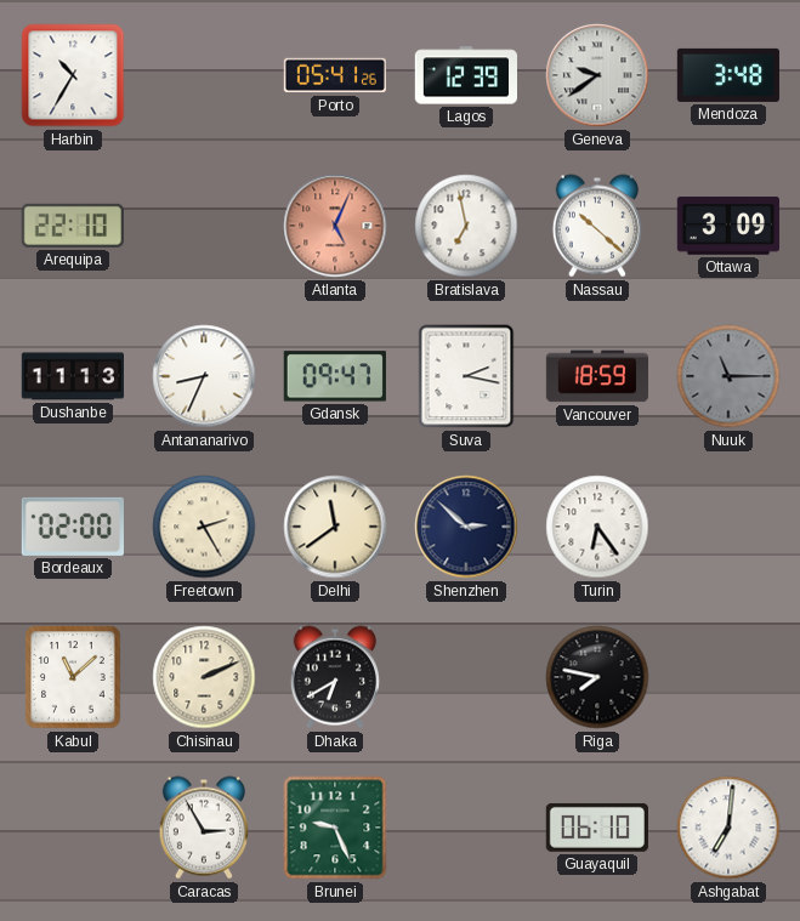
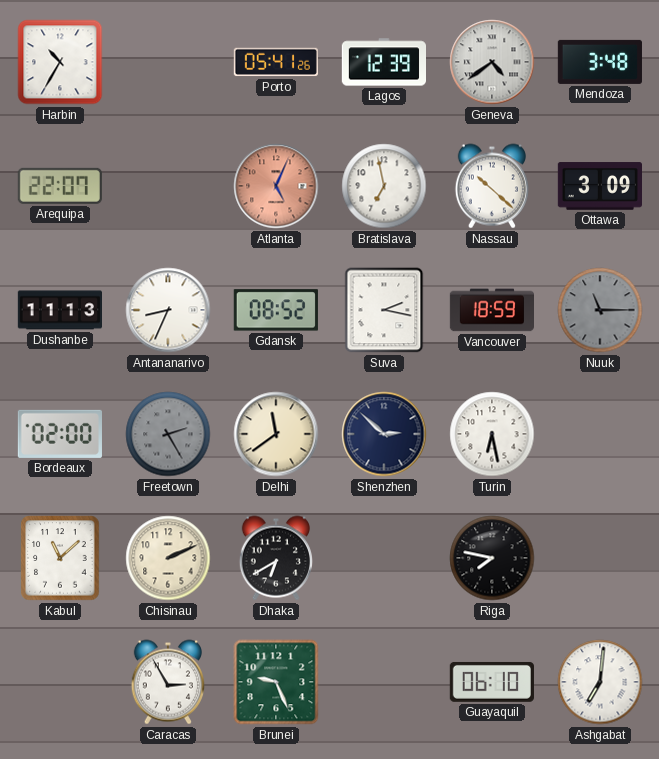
Geneva: 9:39 -> 4:39 (492, 62)
Arequipa: 22:10 -> 22:07 (60, 186)
Gdansk: 09:47 -> 08:52 (276, 310)
Freetown dial: cream -> grey (168, 434)
Turin: 6:24 -> 6:28 (492, 434)
